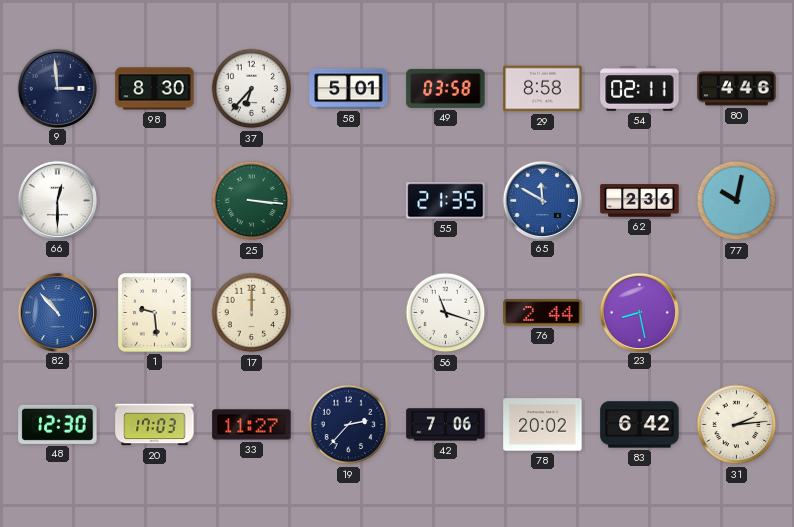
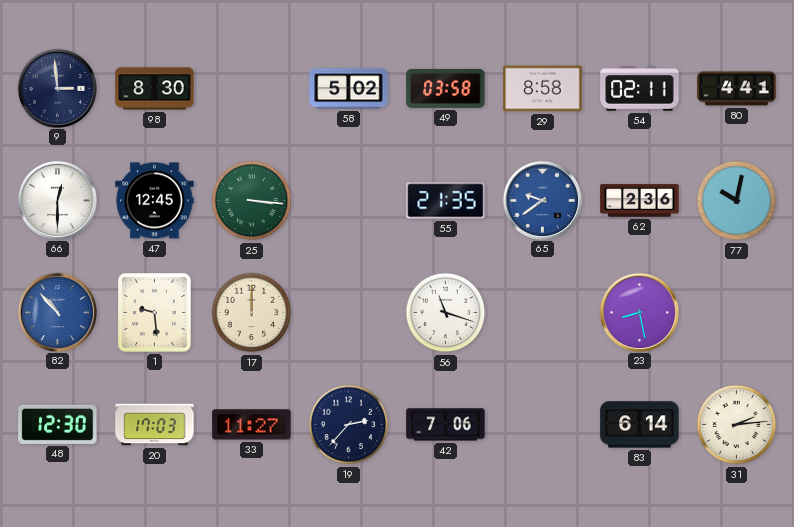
37: 6:37 -> none (252, 89)
58: 5:01 -> 5:02 (349, 89)
80: 4:46 -> 4:41 (737, 89)
47: none -> 12:45 (155, 201)
65: 11:50 -> 9:39 (542, 200)
76: 2:44 -> none (543, 313)
78: 20:02 -> none (543, 425)
83: 6:42 -> 6:14 (640, 425)
